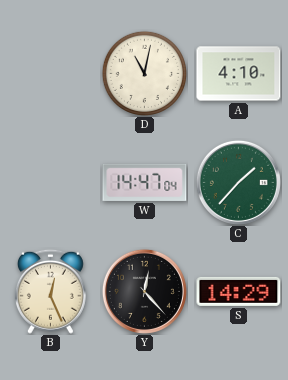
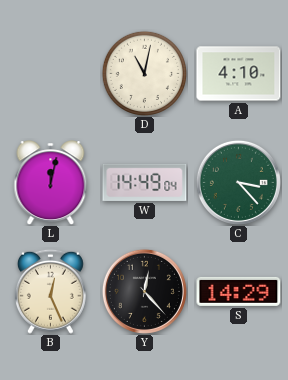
L: none -> 12:02 (51, 183)
W: 14:47 -> 14:49 (145, 182)
C: 1:37 -> 3:23 (238, 182)
